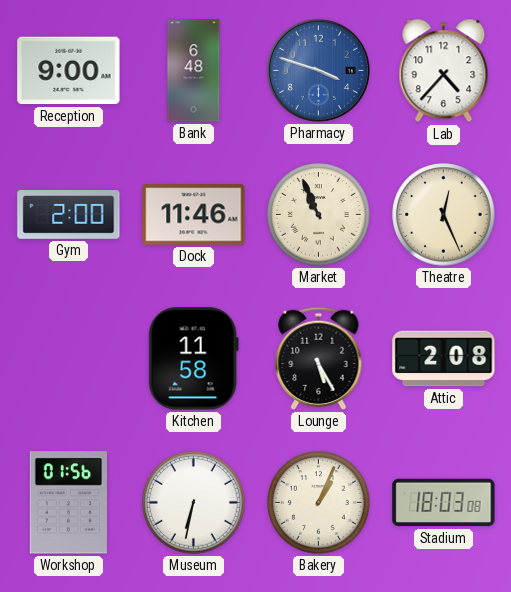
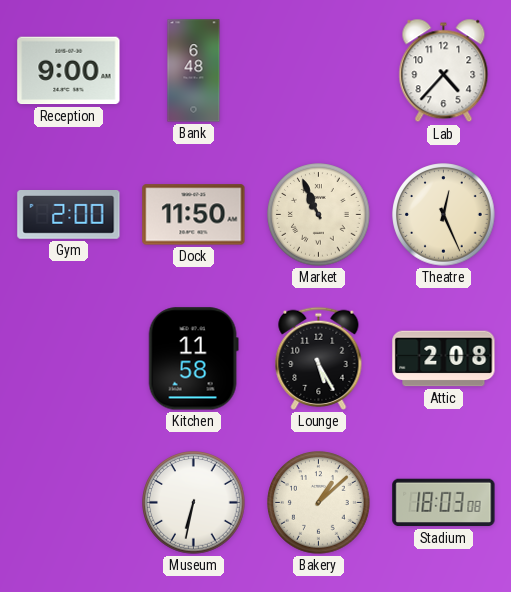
Pharmacy: 3:48 -> none (318, 70)
Dock: 11:46 -> 11:50 (194, 215)
Workshop: 01:56 -> none (68, 503)
Bakery: 1:04 -> 1:08 (319, 503)
